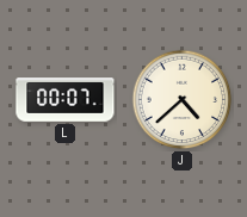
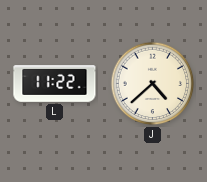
L: 00:07 -> 11:22 (55, 84)
